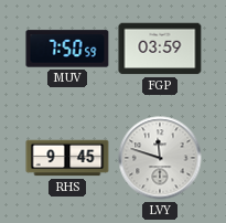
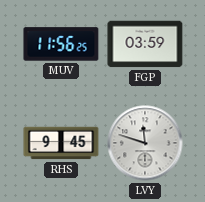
MUV: 7:50 -> 11:56 (61, 44)
